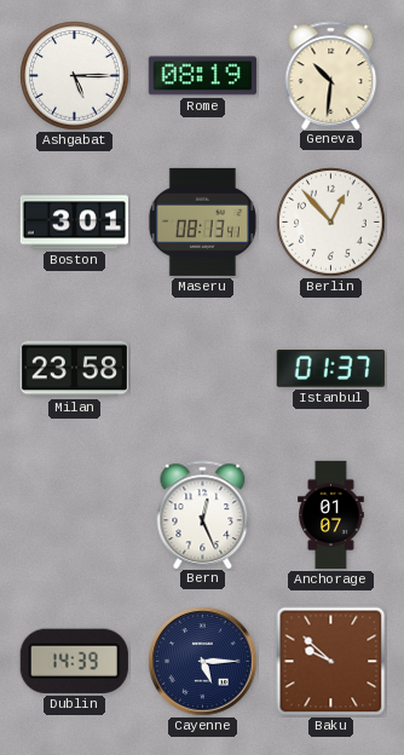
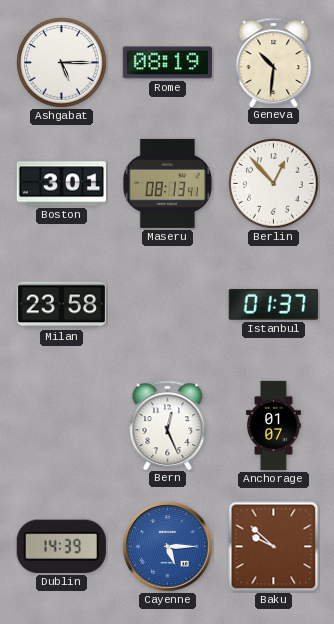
Cayenne dial: navy -> blue (168, 547)
